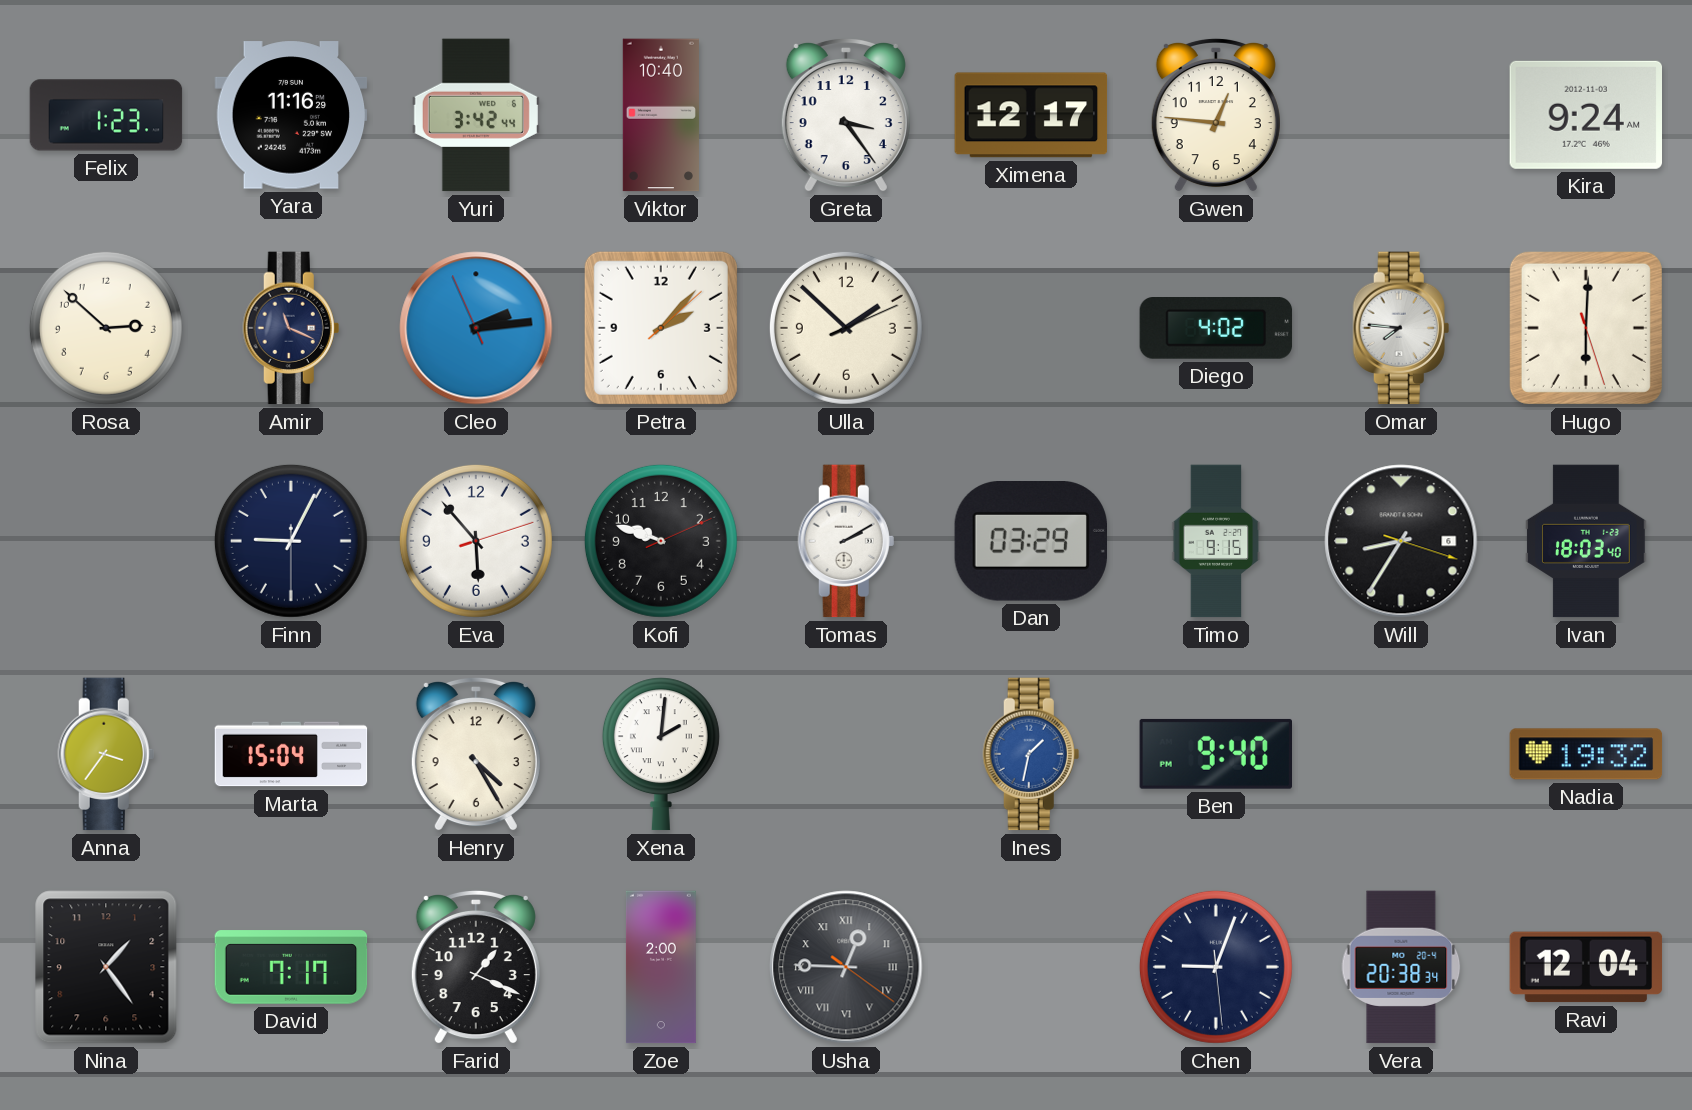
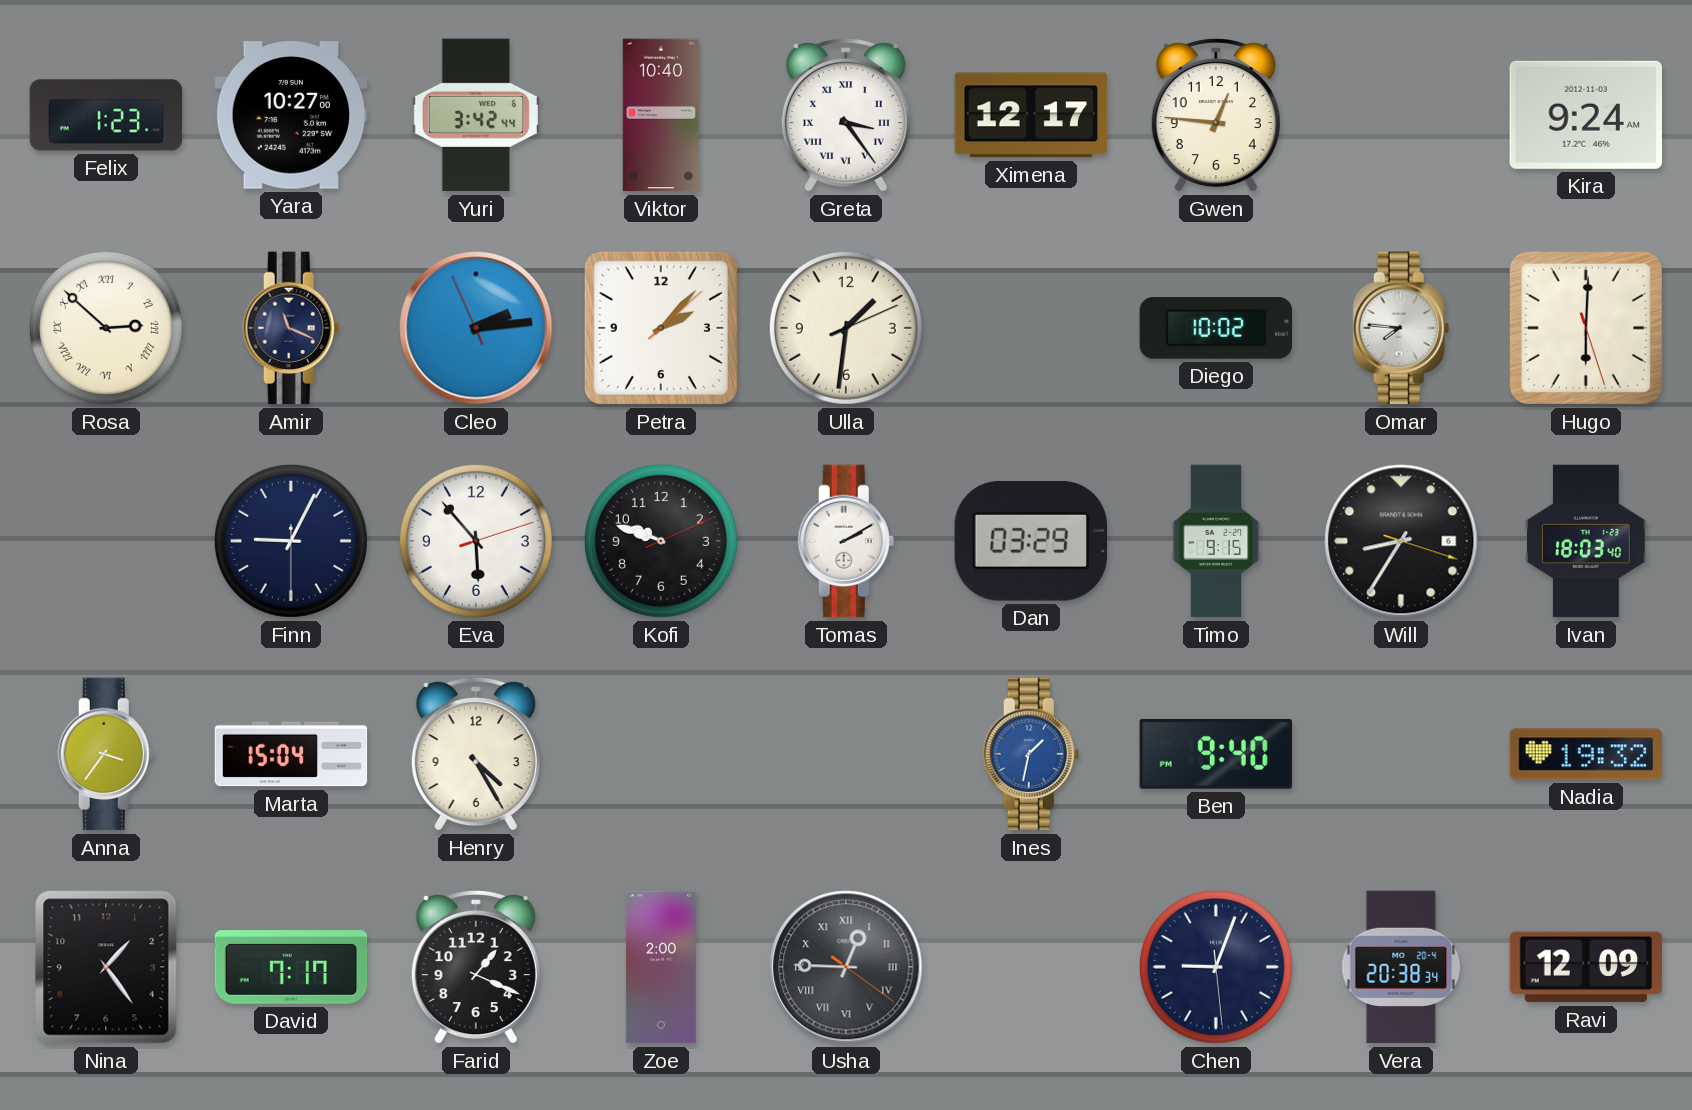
Yara: 11:16 -> 10:27 (291, 115)
Greta numerals: Arabic -> Roman (846, 115)
Rosa numerals: Arabic -> Roman (106, 328)
Ulla: 1:52 -> 1:31 (846, 328)
Diego: 4:02 -> 10:02 (1216, 329)
Xena: 2:01 -> none (661, 754)
Ravi: 12:04 -> 12:09 (1586, 967)
